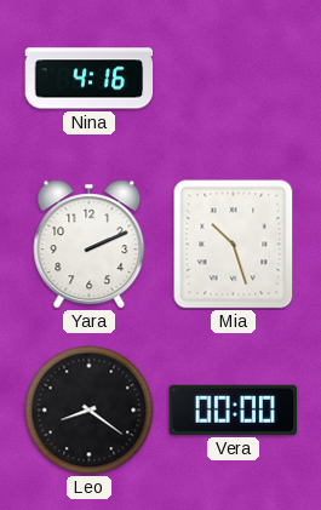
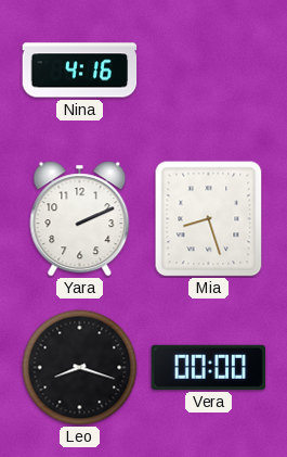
Mia: 10:27 -> 8:27 (209, 219)
Leo: 8:21 -> 8:18 (80, 368)
